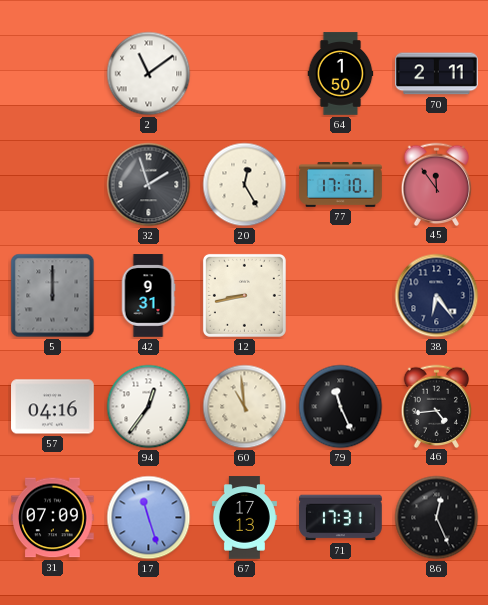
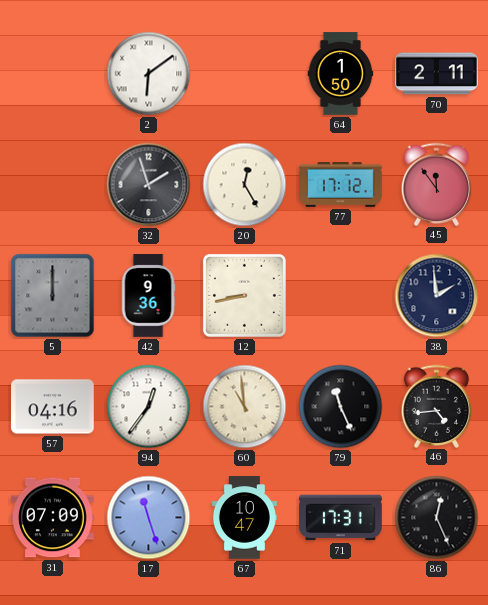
2: 11:09 -> 6:09 (149, 74)
77: 17:10 -> 17:12 (341, 185)
42: 9:31 -> 9:36 (148, 296)
38: 6:24 -> 1:59 (437, 296)
67: 17:13 -> 10:47 (244, 518)
